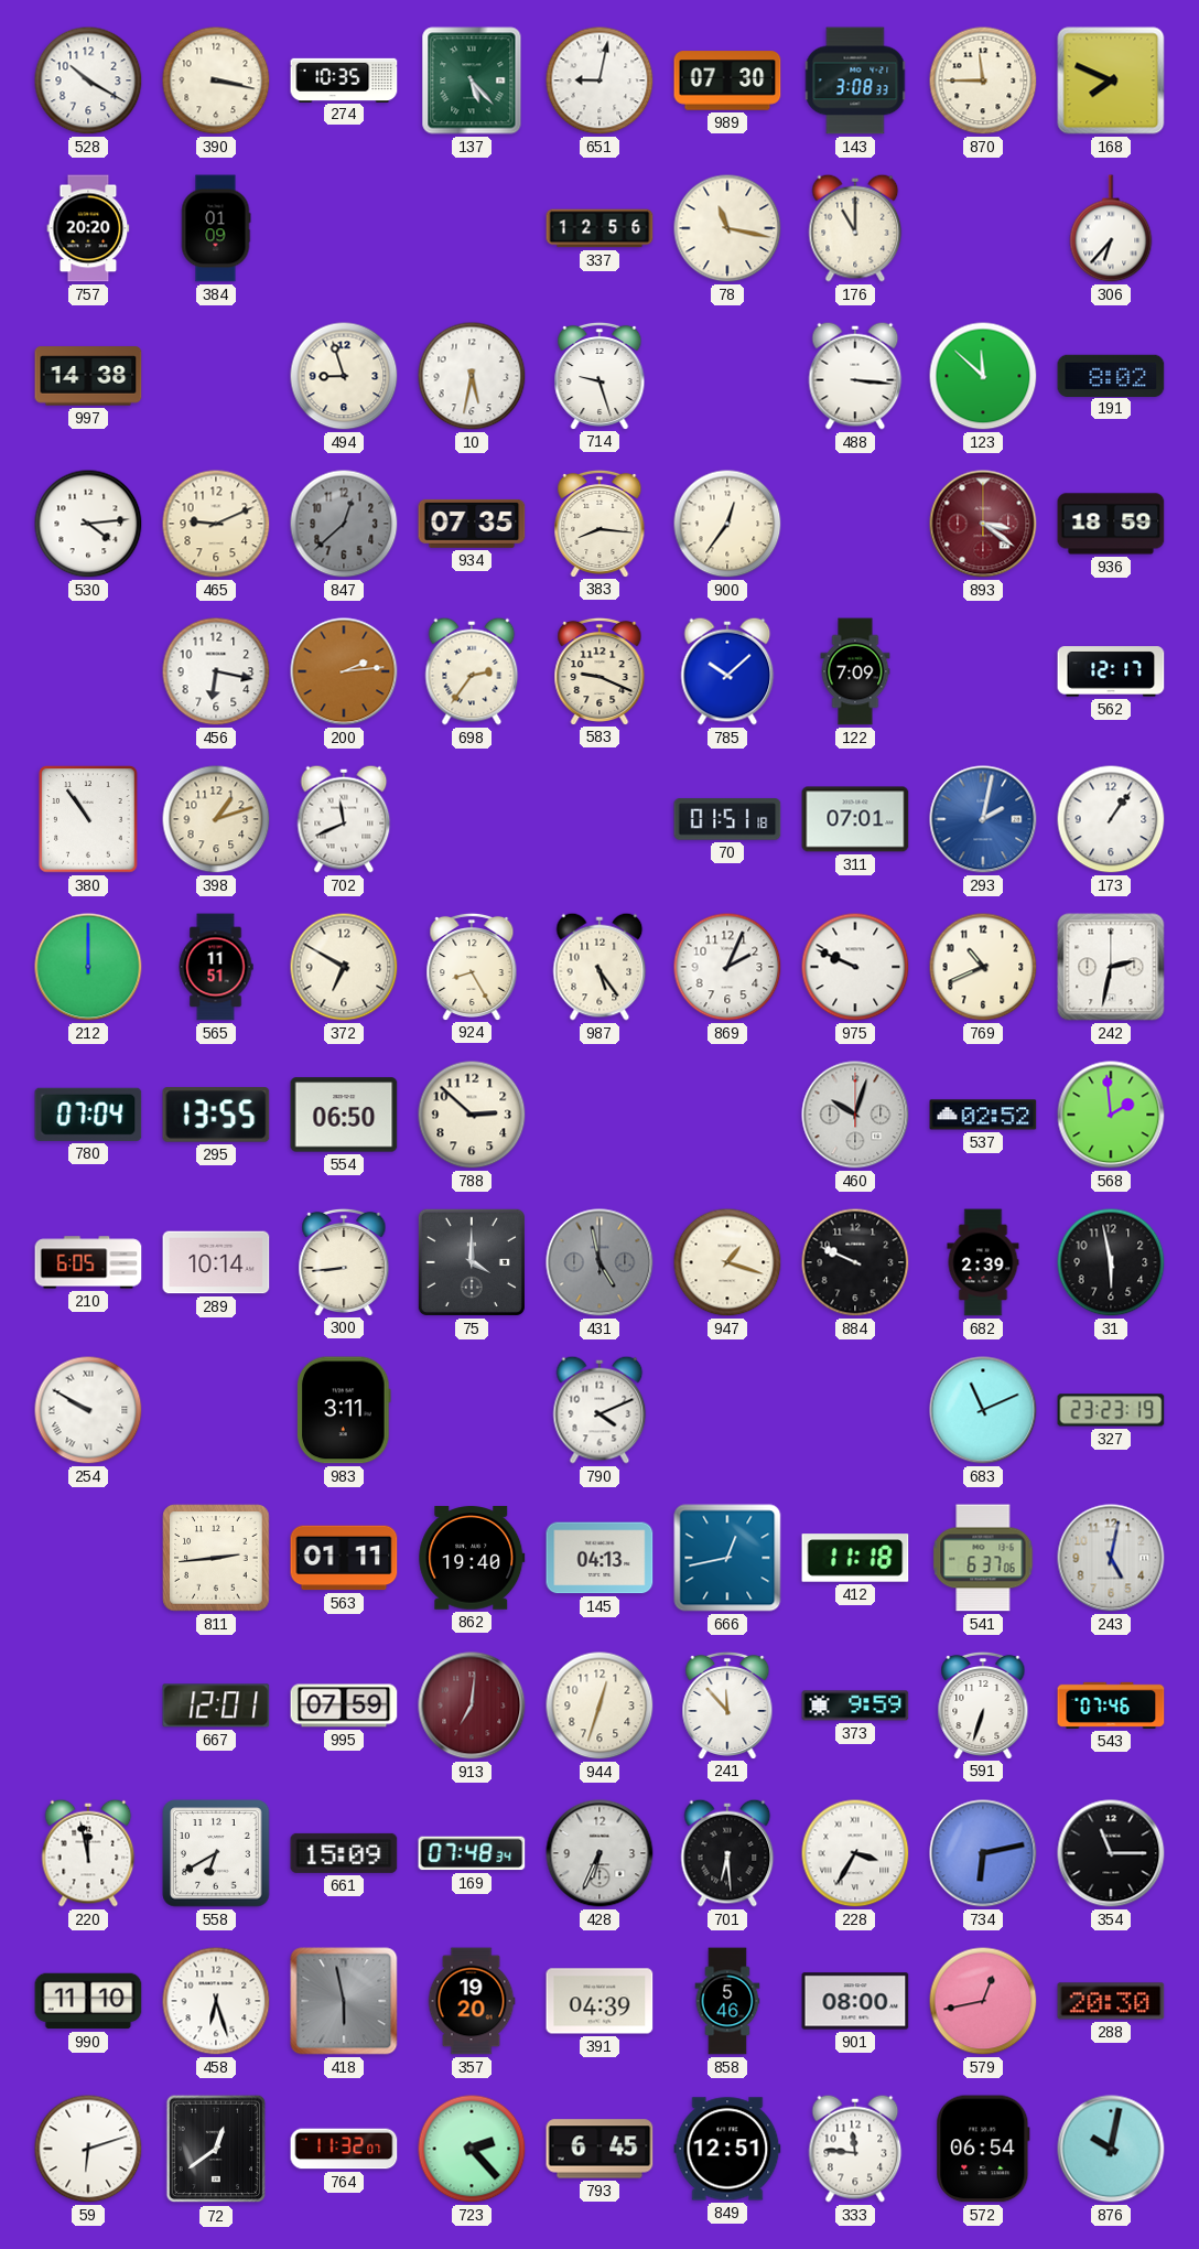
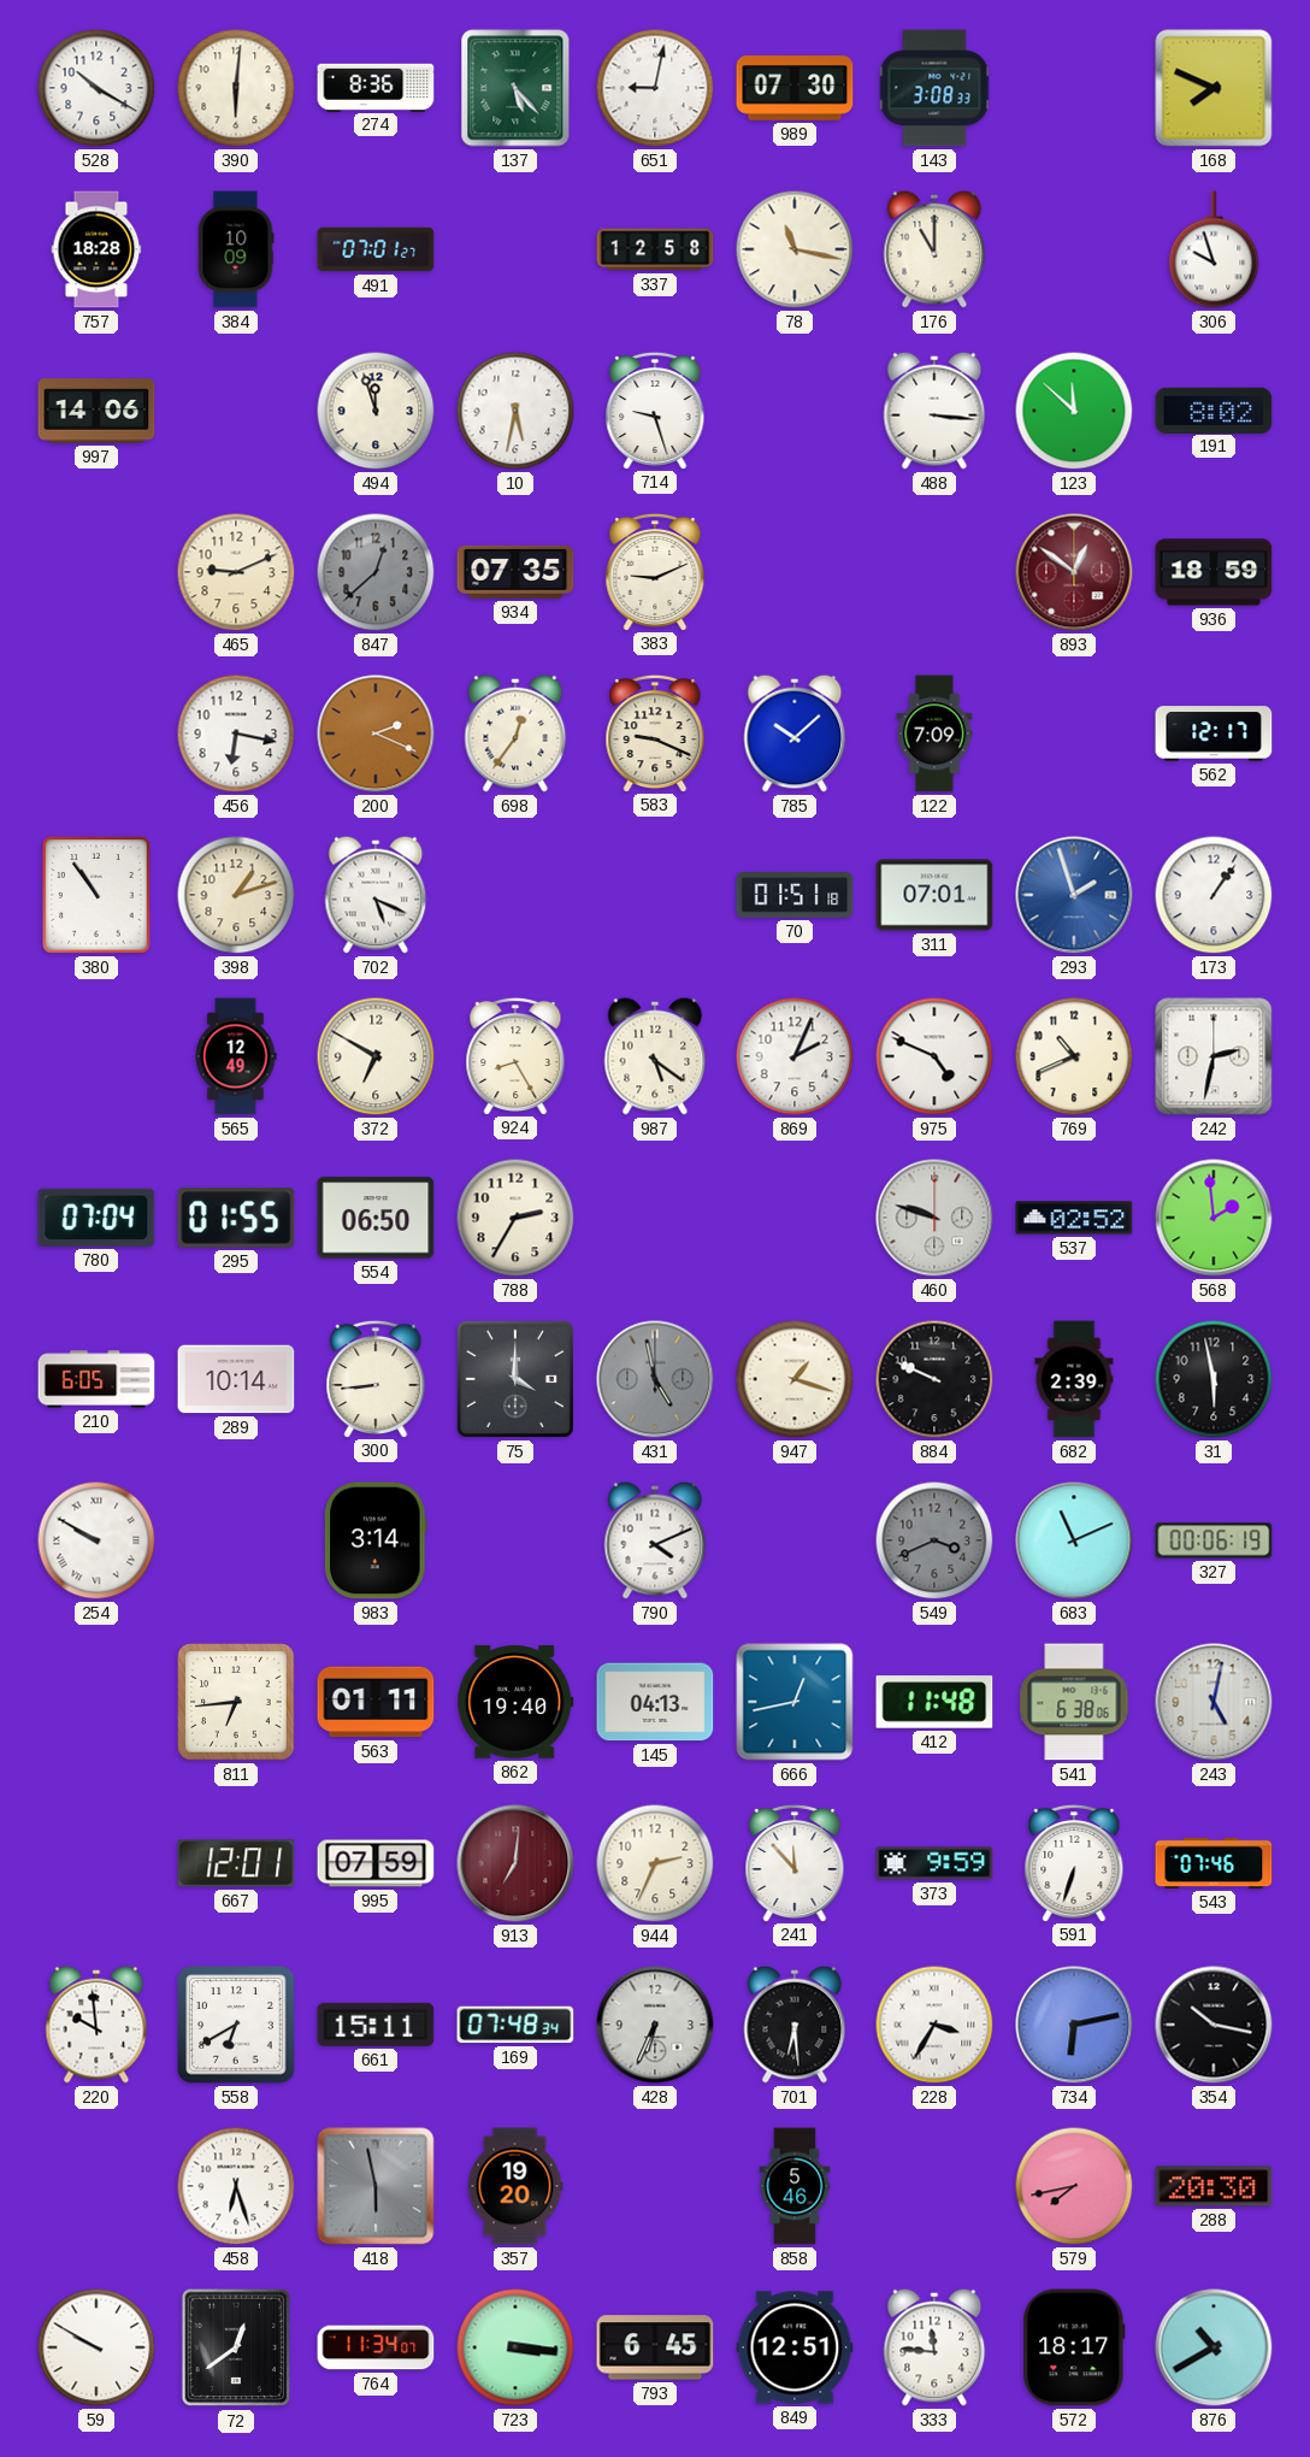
390: 3:17 -> 6:01 (236, 88)
274: 10:35 -> 8:36 (376, 87)
870: 11:45 -> none (983, 80)
757: 20:20 -> 18:28 (96, 249)
384: 01:09 -> 10:09 (236, 249)
491: none -> 07:01 (376, 249)
337: 12:56 -> 12:58 (655, 249)
306: 6:37 -> 9:57 (1214, 249)
997: 14:38 -> 14:06 (96, 411)
494: 8:57 -> 11:57 (376, 411)
530: 4:14 -> none (88, 524)
383: 8:16 -> 9:11 (655, 571)
900: 12:36 -> none (727, 524)
893: 3:21 -> 12:51 (1074, 572)
200: 2:14 -> 2:19 (376, 733)
698: 2:36 -> 12:36 (515, 733)
702: 11:41 -> 5:19 (376, 895)
293: 2:02 -> 1:57 (1074, 895)
212: 12:00 -> none (88, 967)
565: 11:51 -> 12:49 (236, 1056)
987: 5:24 -> 5:21 (655, 1056)
975: 9:49 -> 4:49 (934, 1056)
295: 13:55 -> 01:55 (236, 1218)
788: 2:52 -> 2:35 (515, 1218)
460: 10:03 -> 9:48 (934, 1218)
983: 3:11 -> 3:14 (377, 1540)
549: none -> 3:41 (934, 1540)
327: 23:23 -> 00:06 (1214, 1540)
811: 2:44 -> 6:44 (236, 1702)
412: 11:18 -> 11:48 (934, 1702)
541: 6:37 -> 6:38 (1074, 1702)
944: 12:33 -> 2:34 (655, 1863)
220: 11:58 -> 9:59 (96, 2025)
661: 15:09 -> 15:11 (376, 2025)
354: 11:15 -> 10:17 (1214, 2025)
990: 11:10 -> none (88, 2001)
391: 04:39 -> none (599, 2001)
901: 08:00 -> none (855, 2001)
579: 12:43 -> 7:43 (1074, 2186)
59: 6:12 -> 9:50 (96, 2347)
764: 11:32 -> 11:34 (376, 2347)
723: 2:23 -> 3:16 (515, 2347)
572: 06:54 -> 18:17 (1074, 2347)
876: 10:02 -> 10:40 (1214, 2347)
